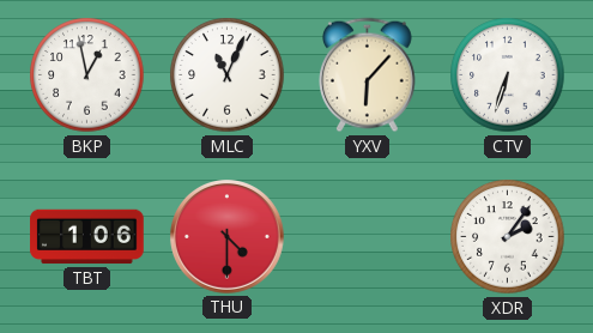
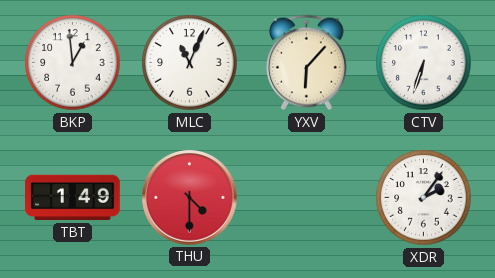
BKP: 12:58 -> 12:59 (73, 63)
TBT: 1:06 -> 1:49 (73, 198)
